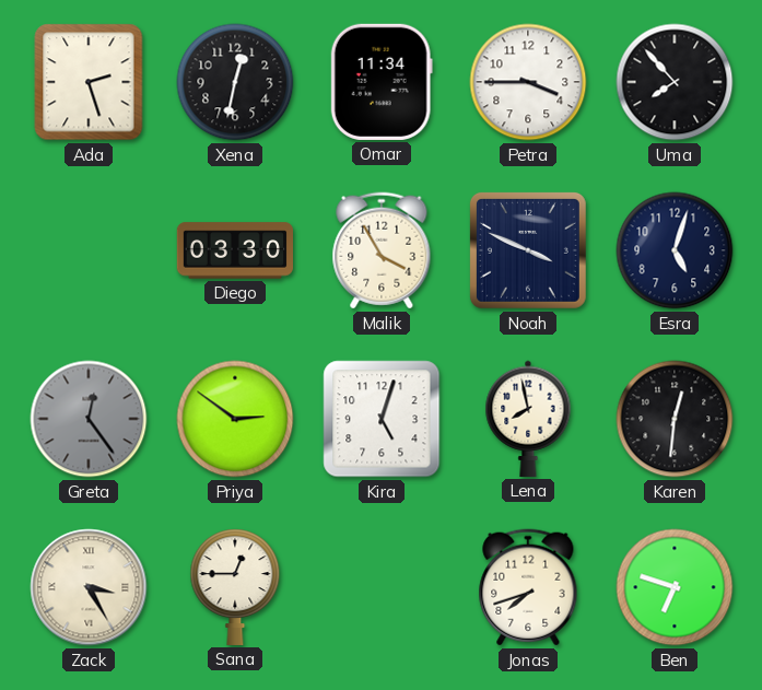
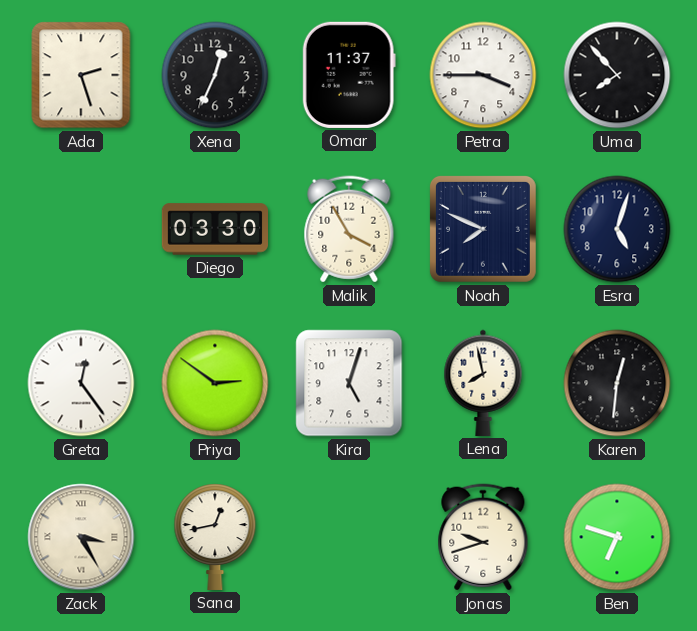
Xena: 12:32 -> 12:34 (215, 75)
Omar: 11:34 -> 11:37 (349, 75)
Noah: 3:49 -> 7:49 (483, 229)
Greta dial: grey -> white (81, 383)
Sana: 12:45 -> 12:43 (215, 537)
Jonas: 7:42 -> 9:42 (483, 537)
